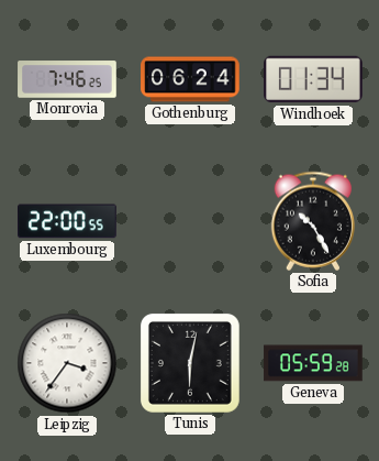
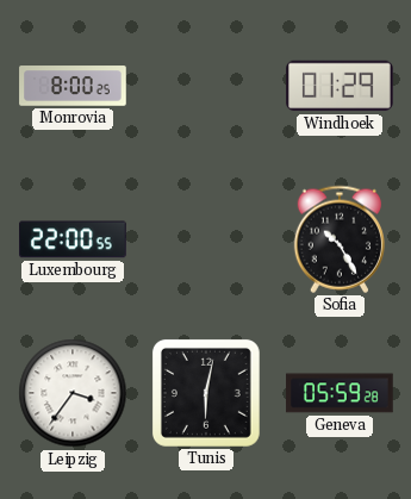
Monrovia: 7:46 -> 8:00 (73, 86)
Gothenburg: 06:24 -> none (190, 79)
Windhoek: 01:34 -> 01:29 (340, 86)
